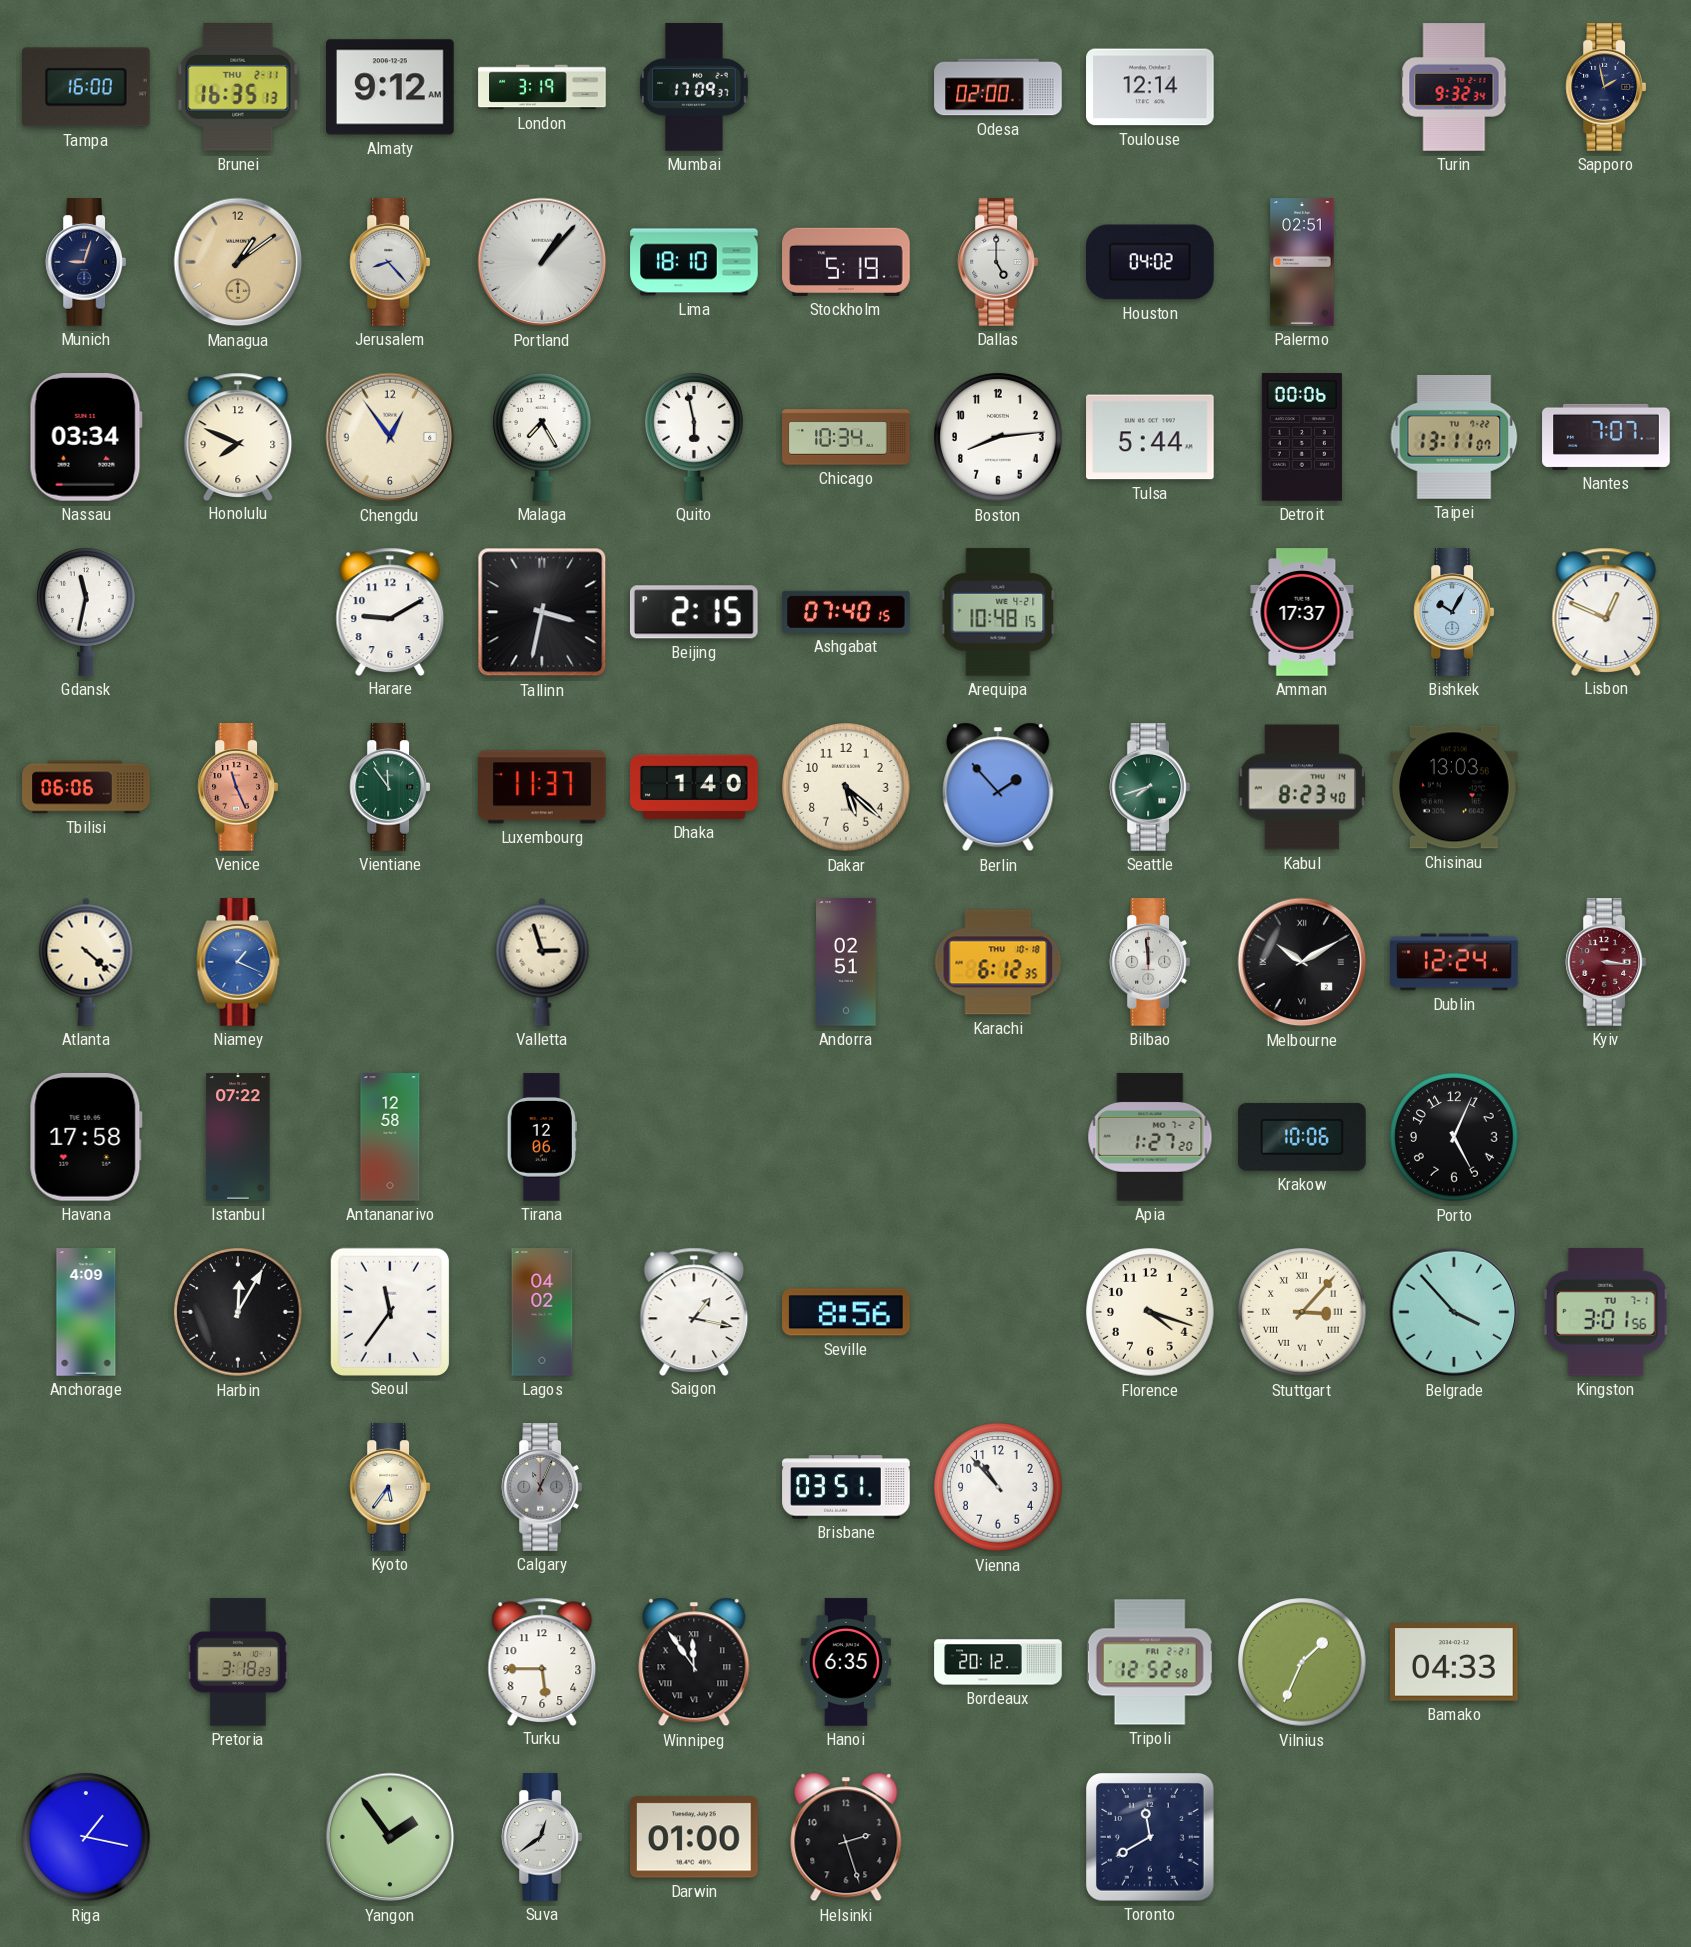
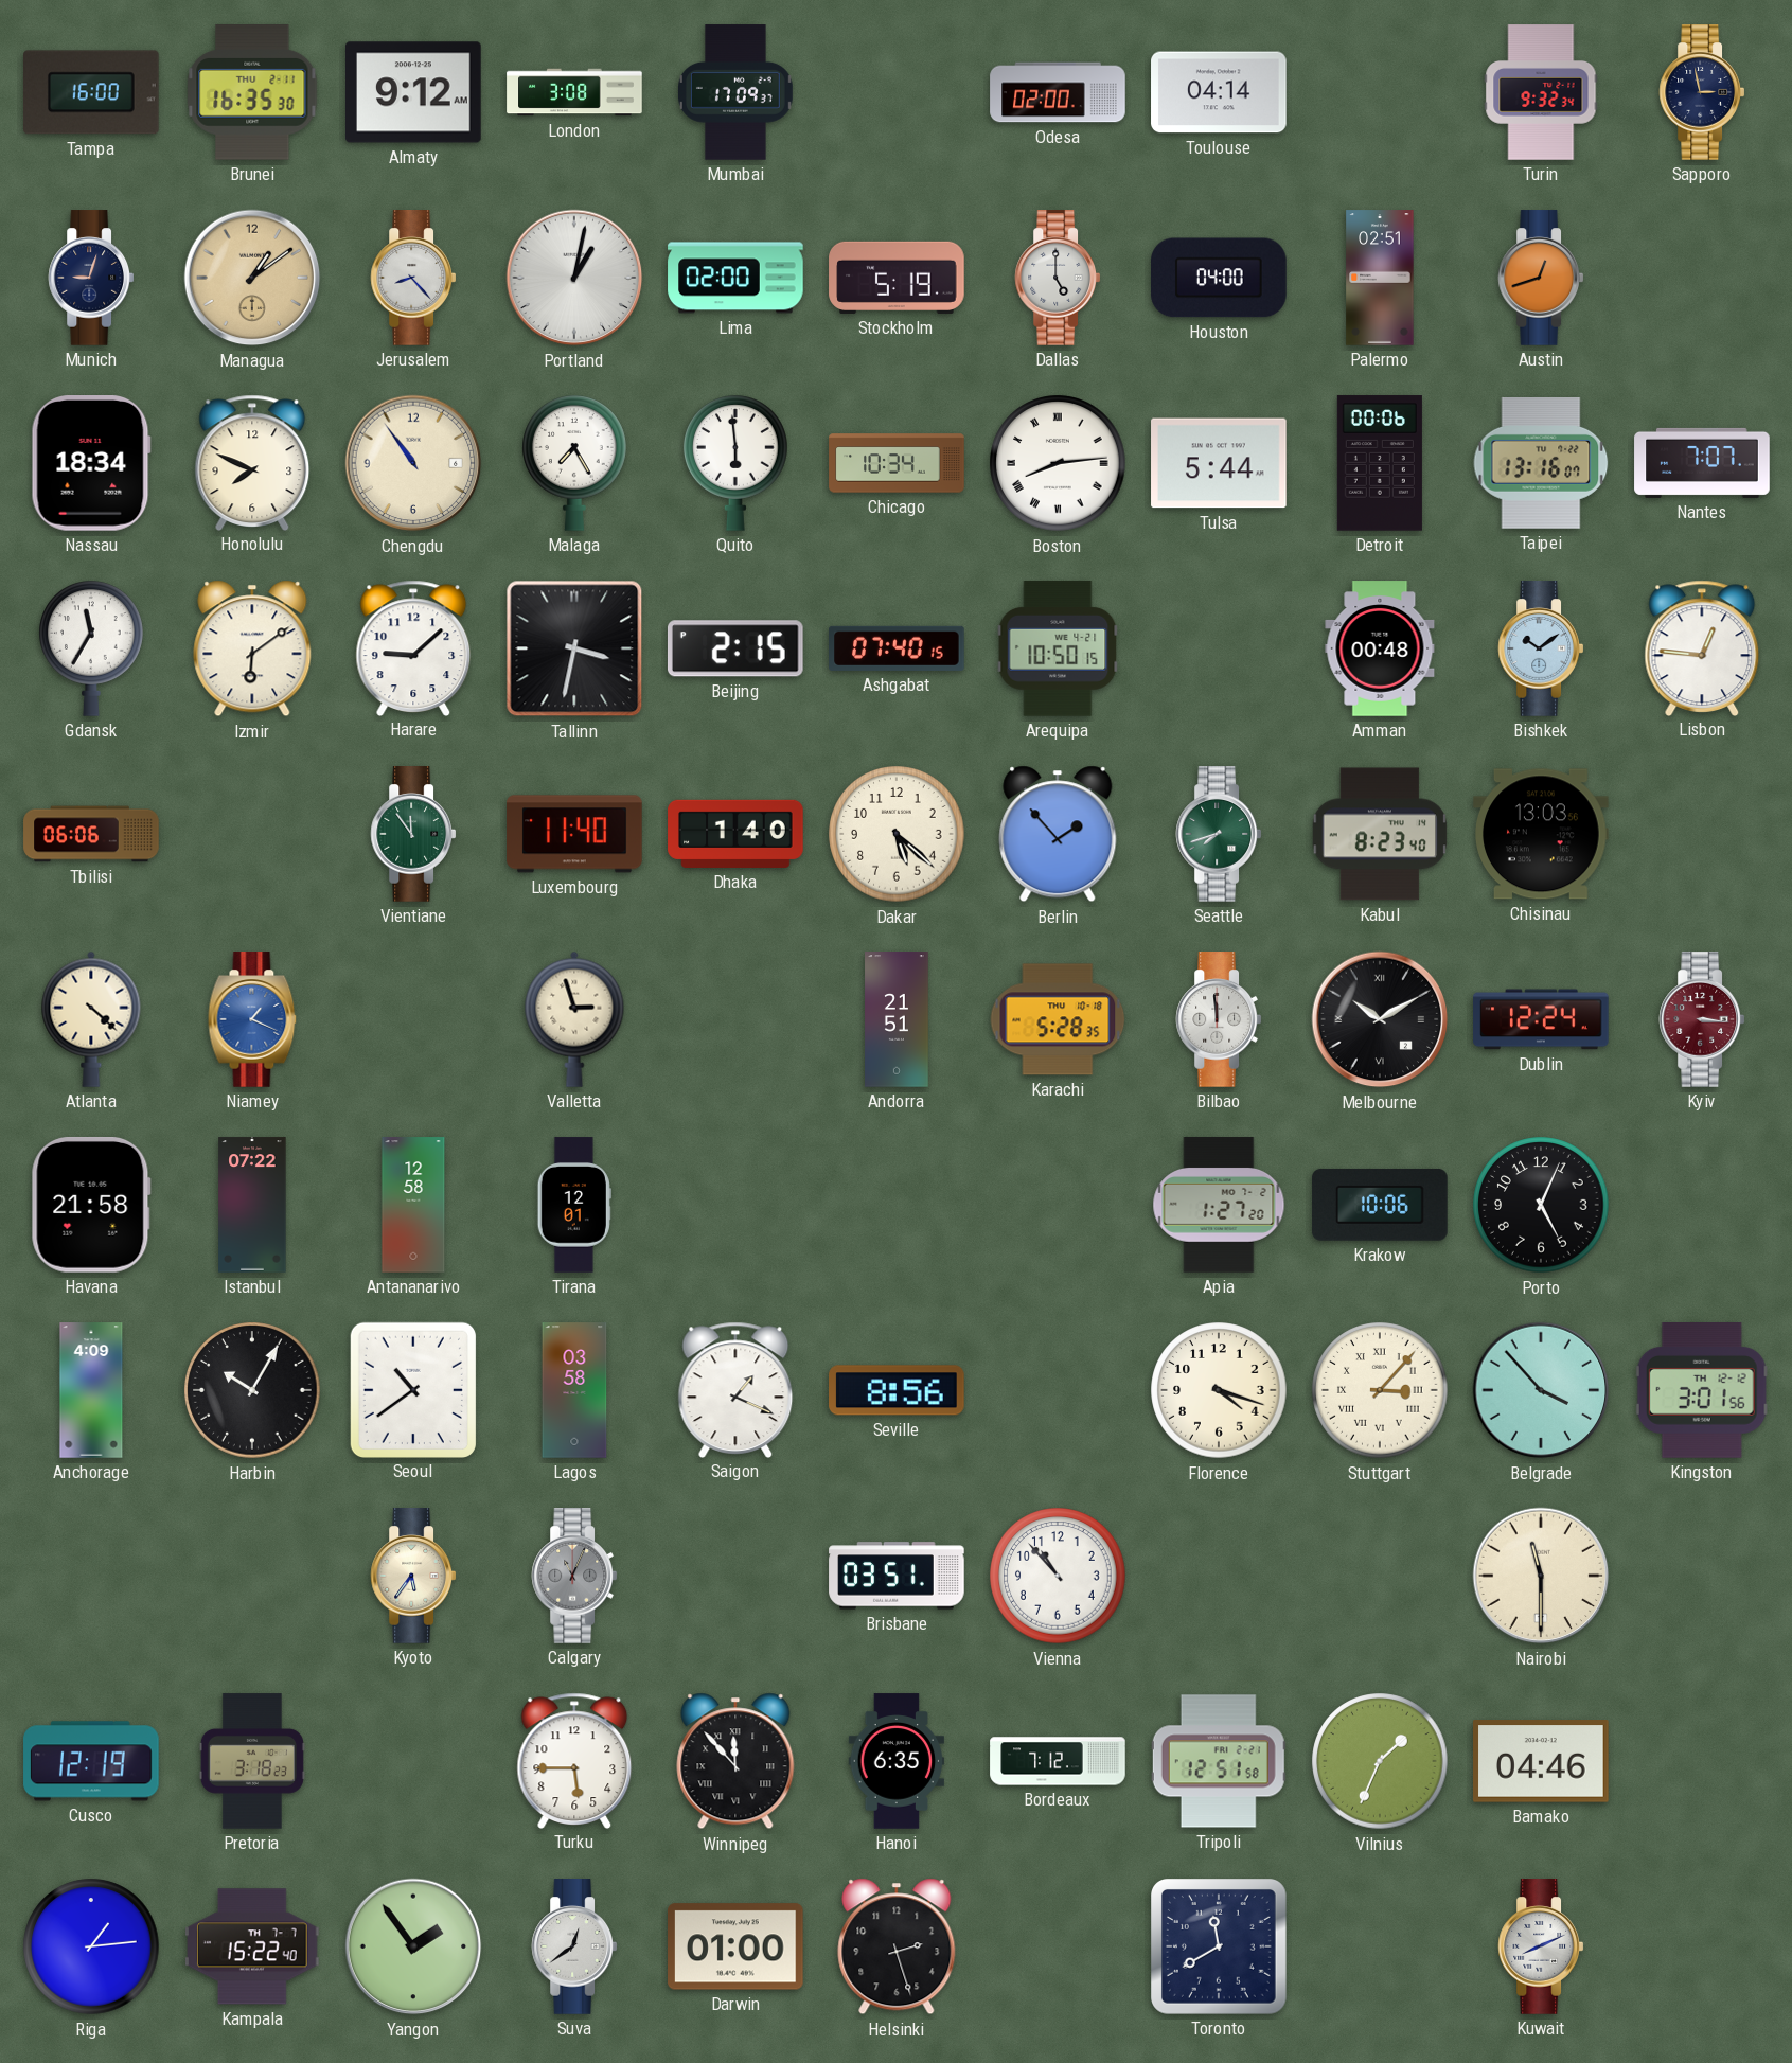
Brunei: 16:35:13 -> 16:35:30 (252, 93)
London: 3:19 -> 3:08 (574, 92)
Toulouse: 12:14 -> 04:14 (1219, 92)
Sapporo: 1:58 -> 2:58 (1702, 92)
Portland: 1:07 -> 1:02 (574, 278)
Lima: 18:10 -> 02:00 (735, 278)
Houston: 04:02 -> 04:00 (1220, 278)
Austin: none -> 12:42 (1541, 278)
Nassau: 03:34 -> 18:34 (91, 464)
Chengdu: 12:54 -> 10:54 (413, 463)
Quito: 5:58 -> 5:59 (737, 463)
Boston numerals: Arabic -> Roman (1058, 463)
Taipei: 13:11 -> 13:16 (1541, 463)
Gdansk: 11:32 -> 11:35 (92, 648)
Izmir: none -> 6:09 (252, 648)
Harare: 9:10 -> 9:08 (413, 647)
Arequipa: 10:48 -> 10:50 (1058, 648)
Amman: 17:37 -> 00:48 (1380, 648)
Bishkek: 10:05 -> 10:09 (1541, 648)
Lisbon: 12:49 -> 12:46 (1702, 647)
Venice: 11:26 -> none (238, 787)
Luxembourg: 11:37 -> 11:40 (574, 834)
Andorra: 02:51 -> 21:51 (897, 1019)
Karachi: 6:12 -> 5:28 (1058, 1019)
Havana: 17:58 -> 21:58 (91, 1205)
Tirana: 12:06 -> 12:01 (574, 1205)
Harbin: 12:05 -> 10:05 (252, 1390)
Seoul: 11:36 -> 10:39 (412, 1389)
Lagos: 04:02 -> 03:58 (574, 1390)
Saigon: 1:17 -> 1:19 (735, 1389)
Kingston date: TU 7-1 -> TH 12-12 (1702, 1390)
Nairobi: none -> 11:30 (1541, 1576)
Cusco: none -> 12:19 (91, 1761)
Winnipeg: 11:54 -> 11:53 (735, 1761)
Bordeaux: 20:12 -> 7:12 (1058, 1761)
Tripoli: 12:52 -> 12:51 (1219, 1761)
Bamako: 04:33 -> 04:46 (1542, 1761)
Riga: 1:17 -> 1:14 (91, 1946)
Kampala: none -> 15:22 (253, 1946)
Kuwait: none -> 8:11 (1541, 1946)
